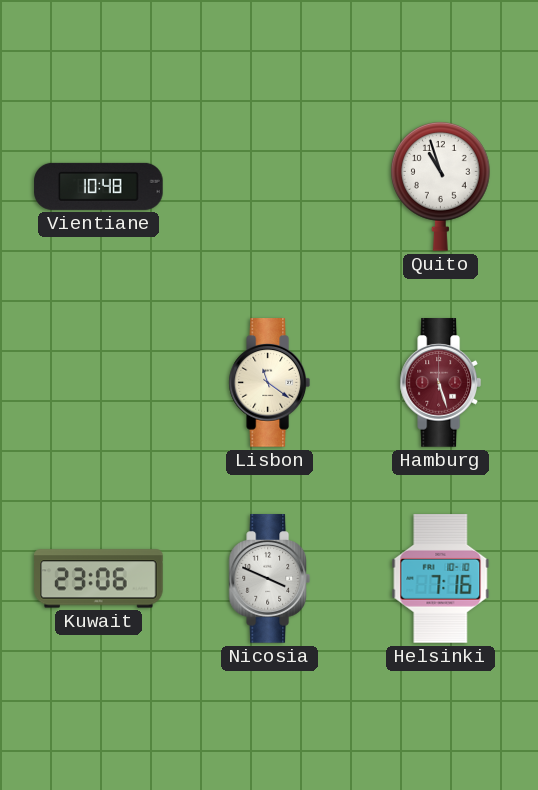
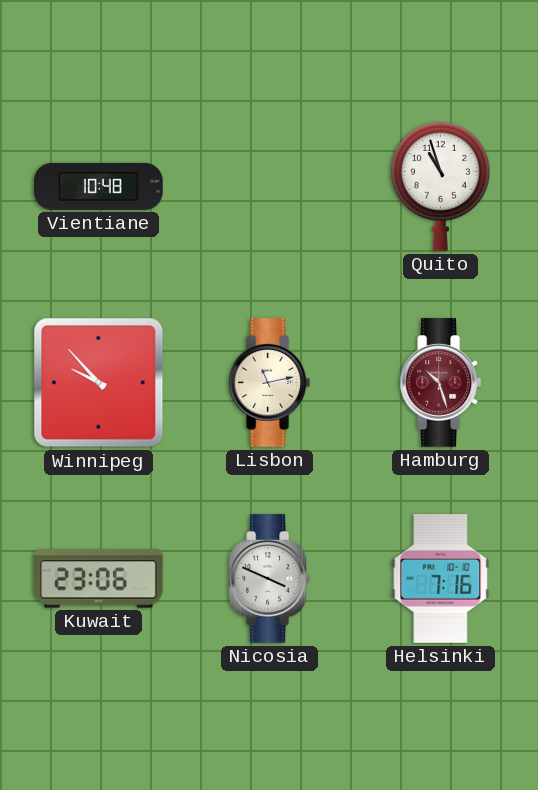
Winnipeg: none -> 9:53 (99, 383)
Lisbon: 11:21 -> 11:13 (269, 383)
Hamburg: 5:27 -> 10:27 (440, 383)
